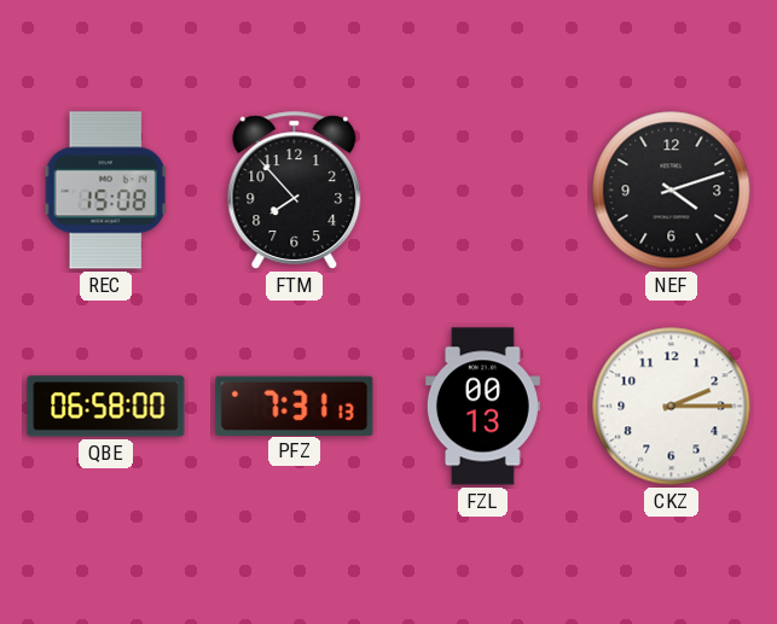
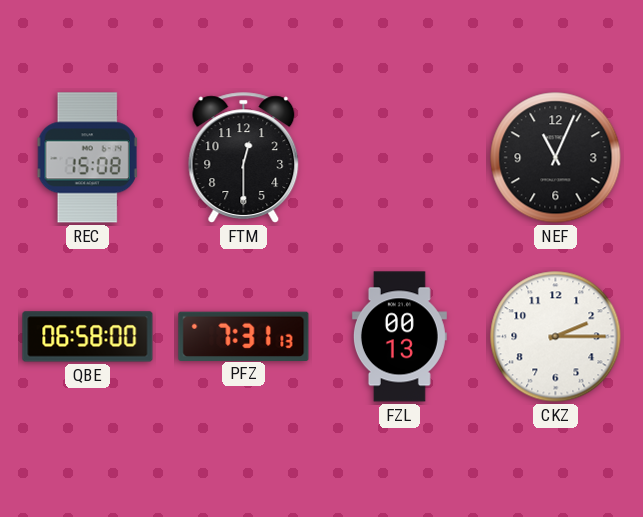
FTM: 7:53 -> 12:30 (244, 158)
NEF: 4:12 -> 11:04 (556, 158)
